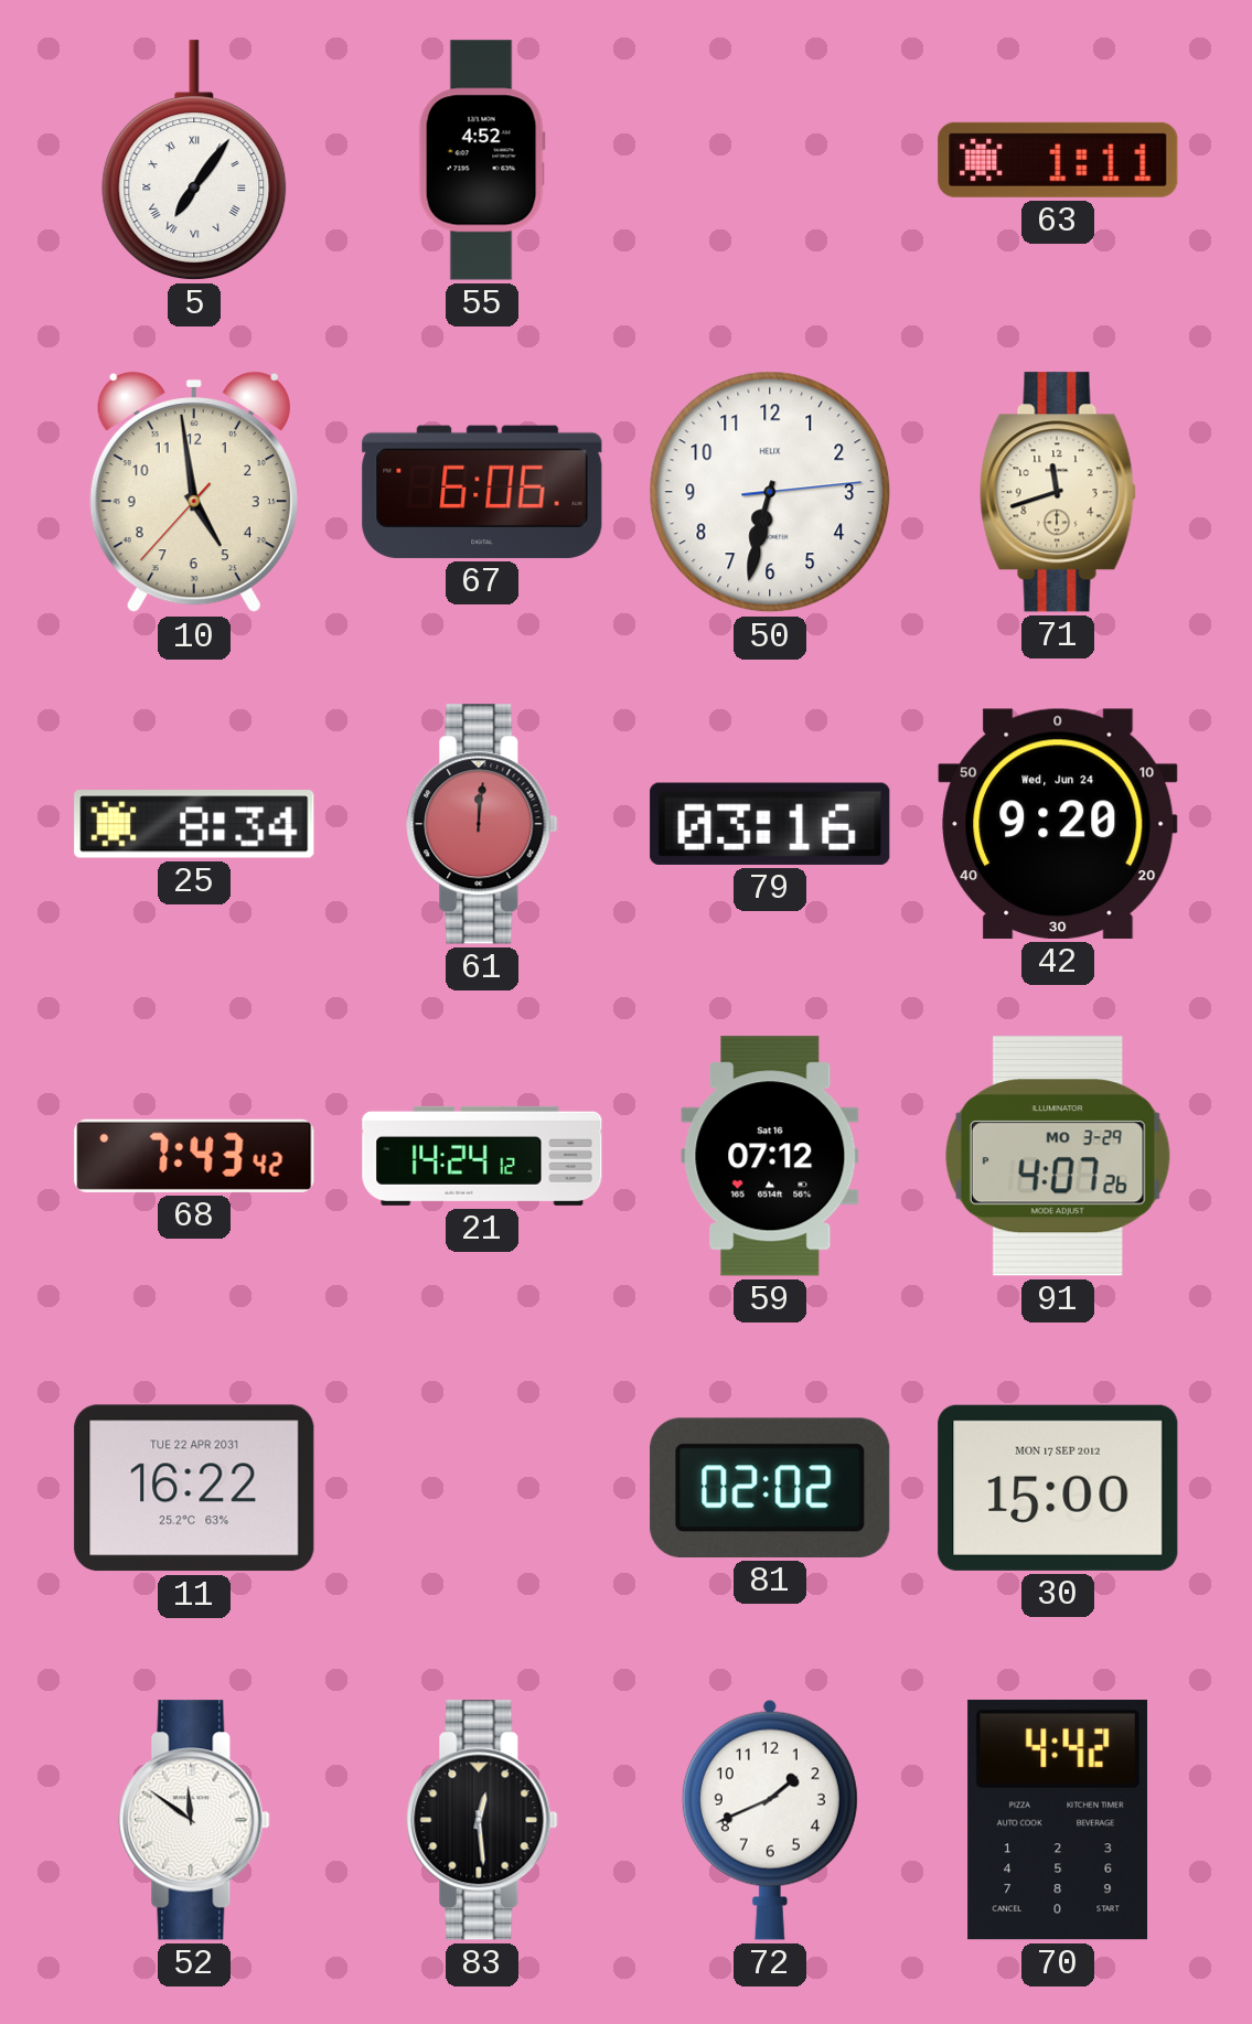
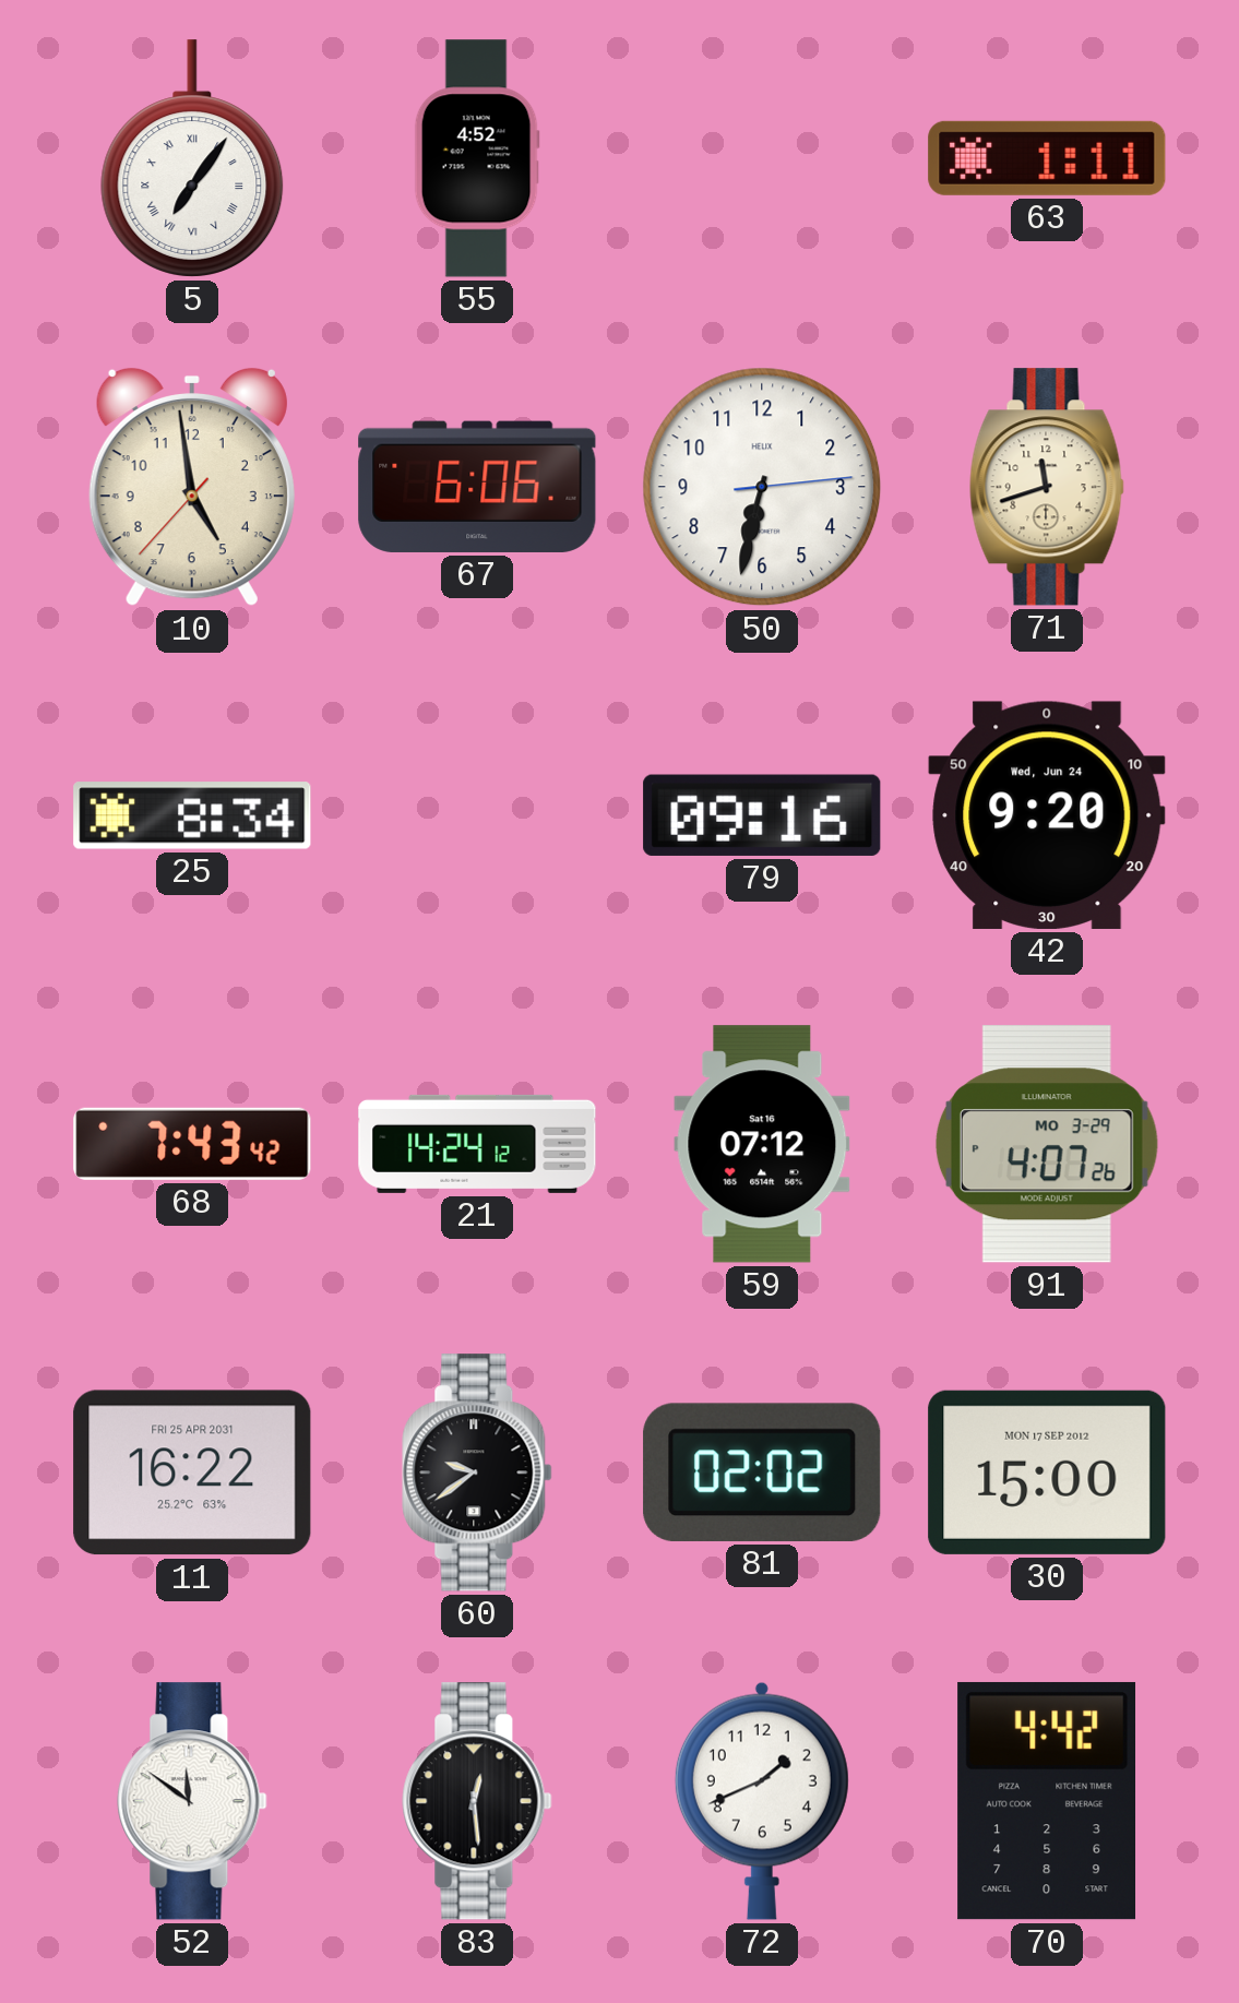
61: 12:01 -> none (482, 824)
79: 03:16 -> 09:16 (762, 815)
11 date: TUE 22 APR 2031 -> FRI 25 APR 2031 (192, 1473)
60: none -> 9:39 (477, 1473)
